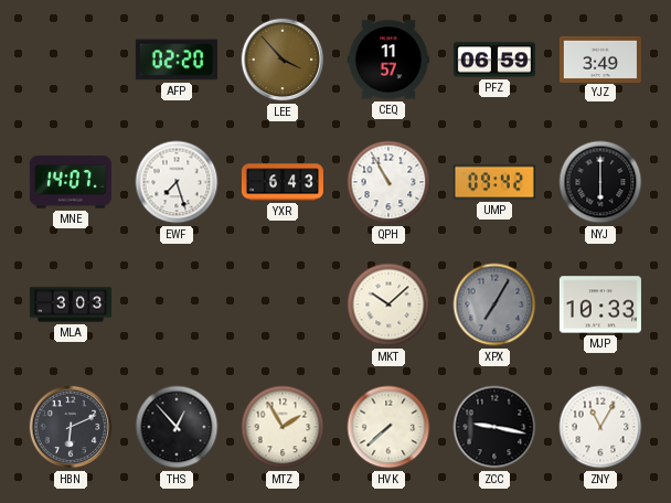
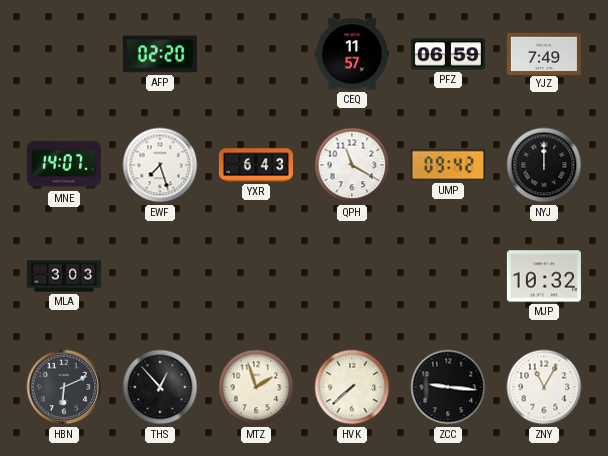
LEE: 3:53 -> none (283, 60)
YJZ: 3:49 -> 7:49 (544, 53)
QPH: 10:55 -> 11:20 (352, 165)
NYJ: 6:00 -> 12:00 (544, 165)
MKT: 10:08 -> none (388, 304)
XPX: 7:05 -> none (494, 304)
MJP: 10:33 -> 10:32 (544, 276)
MTZ: 1:55 -> 1:57 (256, 387)
ZCC: 9:17 -> 9:16 (448, 387)
